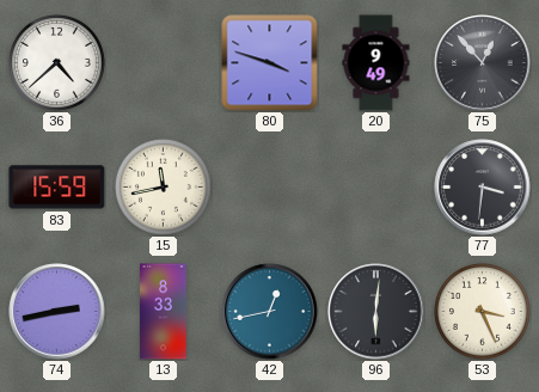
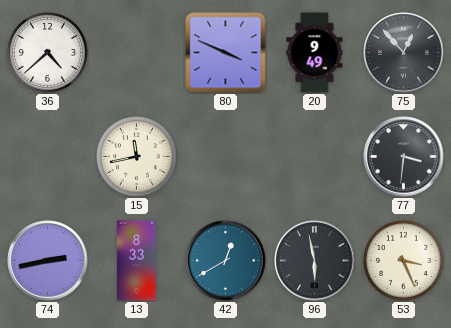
80: 3:48 -> 3:49 (226, 53)
83: 15:59 -> none (57, 188)
42: 12:43 -> 12:40 (226, 261)
96: 6:01 -> 5:58 (315, 261)
